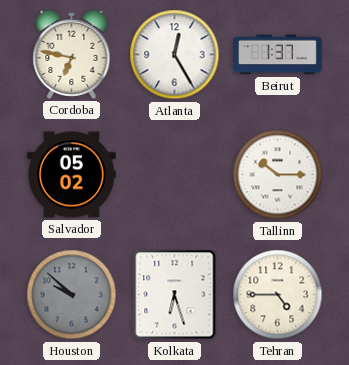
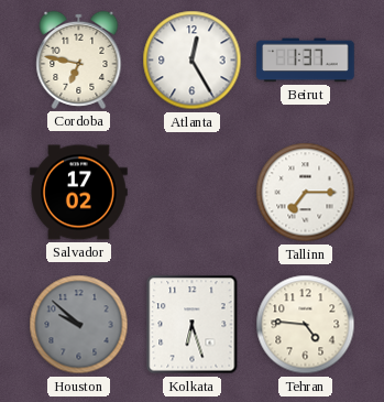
Salvador: 05:02 -> 17:02 (79, 193)
Tallinn: 10:15 -> 7:15 (306, 193)
Tehran: 4:45 -> 4:46 (306, 325)
